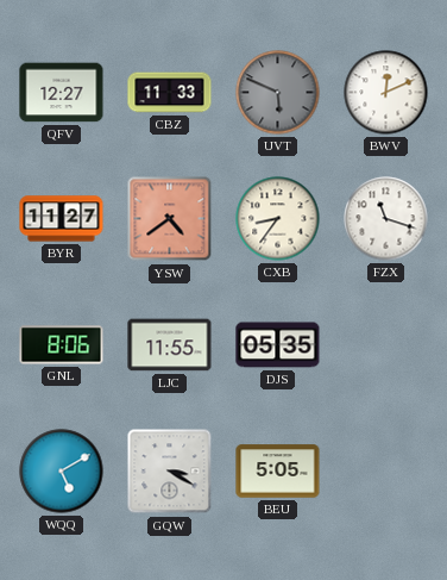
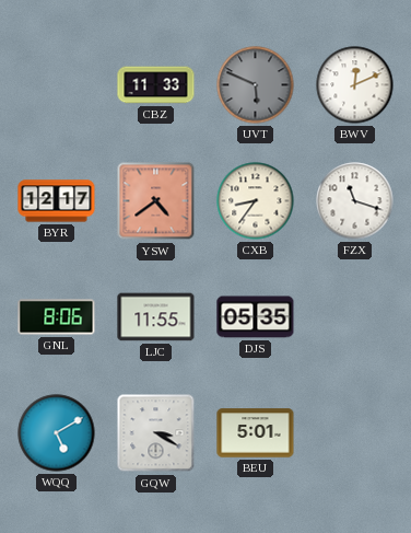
QFV: 12:27 -> none (62, 93)
BYR: 11:27 -> 12:17 (57, 201)
BEU: 5:05 -> 5:01 (256, 433)
